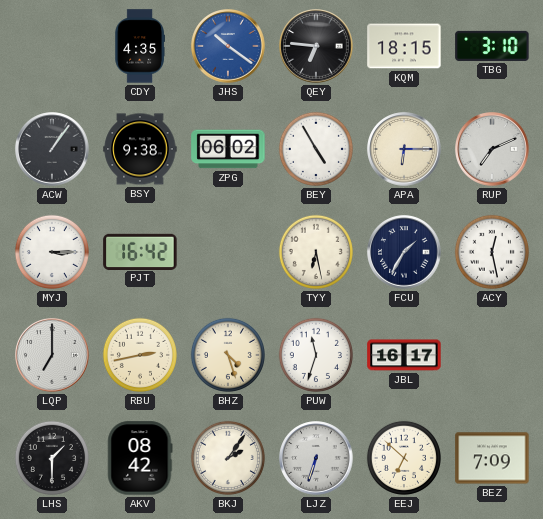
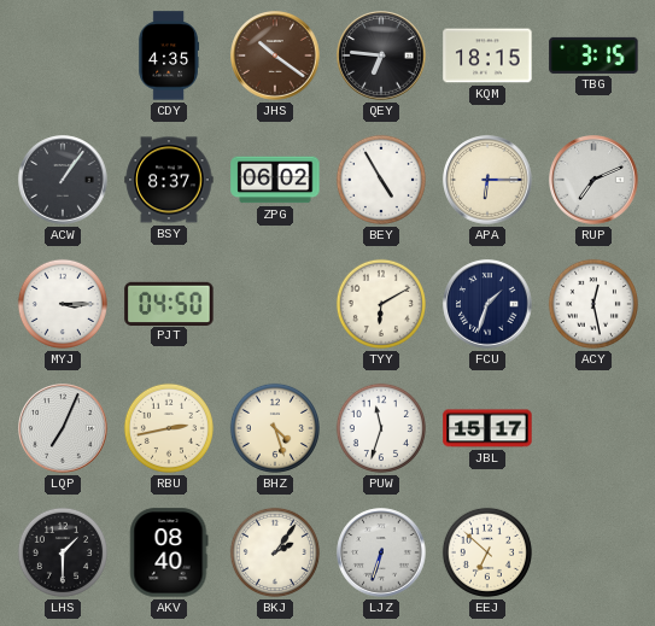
JHS dial: blue -> brown (275, 55)
TBG: 3:10 -> 3:15 (593, 55)
BSY: 9:38 -> 8:37 (169, 180)
PJT: 16:42 -> 04:50 (169, 303)
TYY: 6:28 -> 6:10 (381, 304)
FCU: 1:35 -> 1:33 (487, 304)
LQP: 7:00 -> 7:04 (63, 428)
JBL: 16:17 -> 15:17 (487, 428)
AKV: 08:42 -> 08:40 (169, 552)
BEZ: 7:09 -> none (492, 458)
